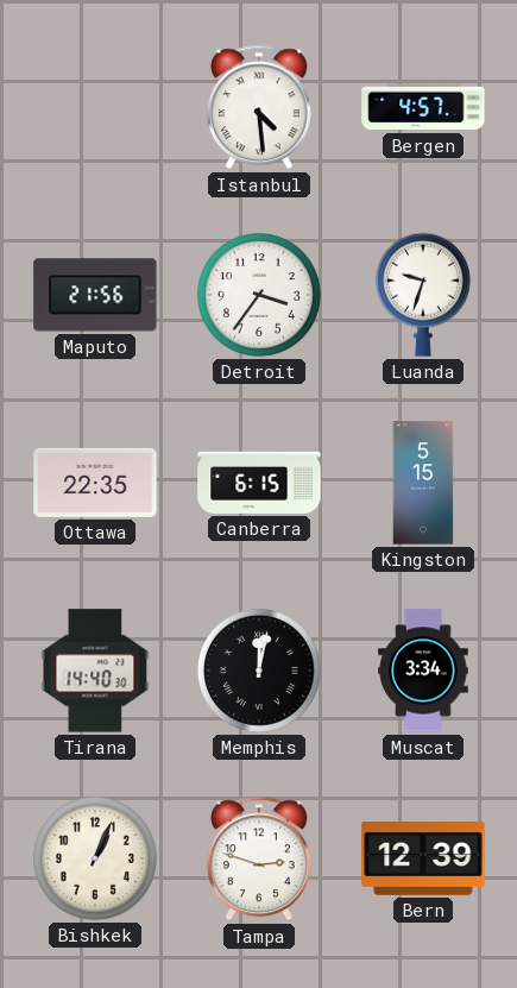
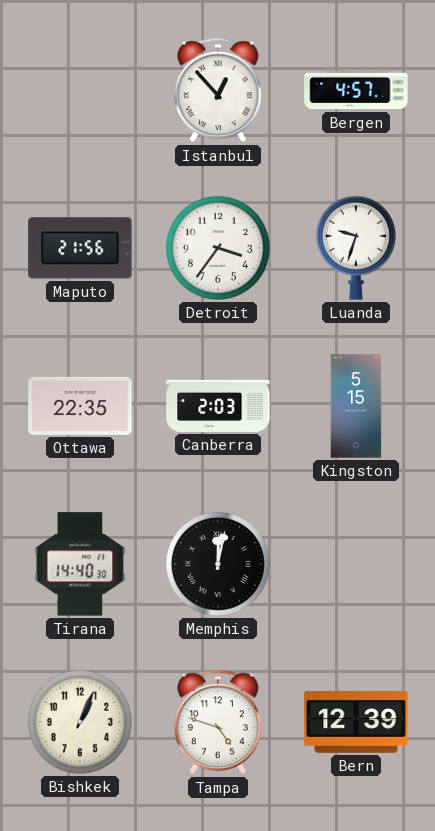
Istanbul: 4:29 -> 12:53 (218, 90)
Canberra: 6:15 -> 2:03 (218, 406)
Muscat: 3:34 -> none (423, 671)
Tampa: 2:48 -> 4:48 (218, 722)
